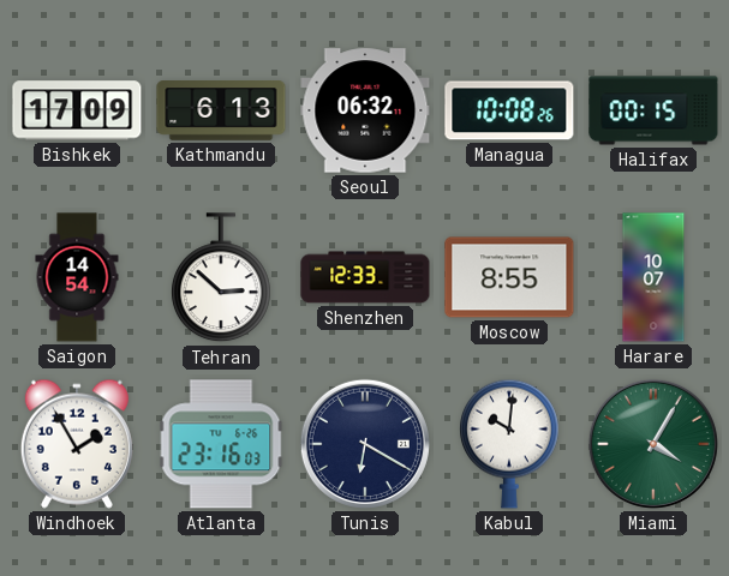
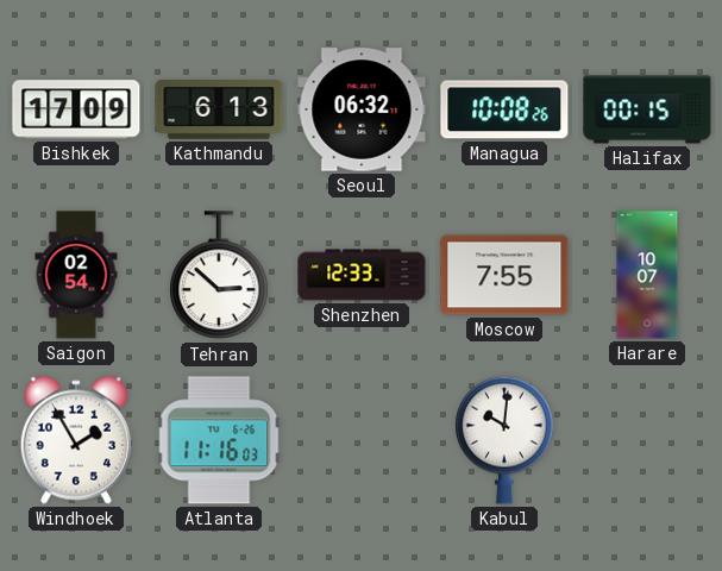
Saigon: 14:54 -> 02:54 (76, 275)
Moscow: 8:55 -> 7:55 (504, 275)
Atlanta: 23:16 -> 11:16 (219, 440)
Tunis: 6:20 -> none (365, 444)
Miami: 4:05 -> none (653, 444)
